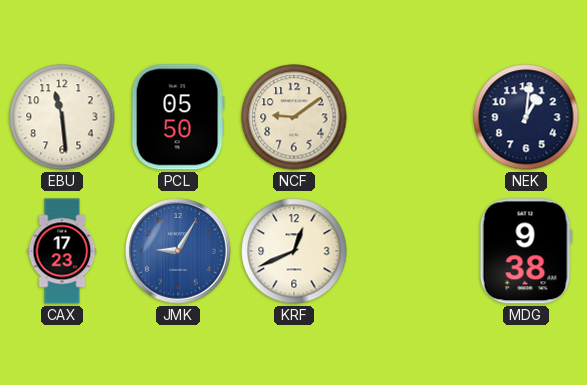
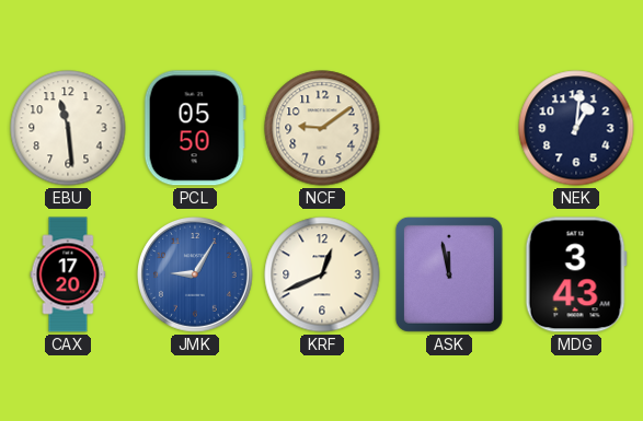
CAX: 17:23 -> 17:20 (68, 274)
ASK: none -> 11:58 (449, 274)
MDG: 9:38 -> 3:43 (576, 274)
